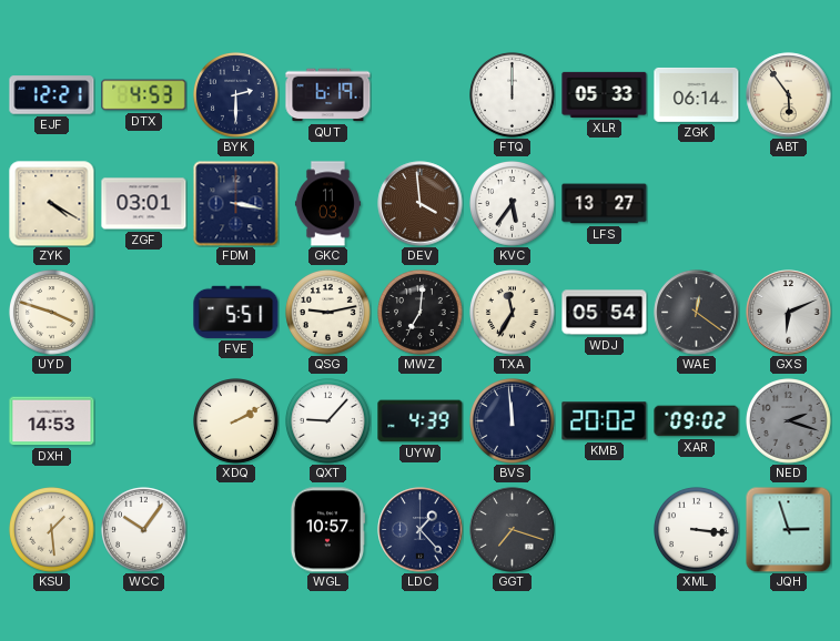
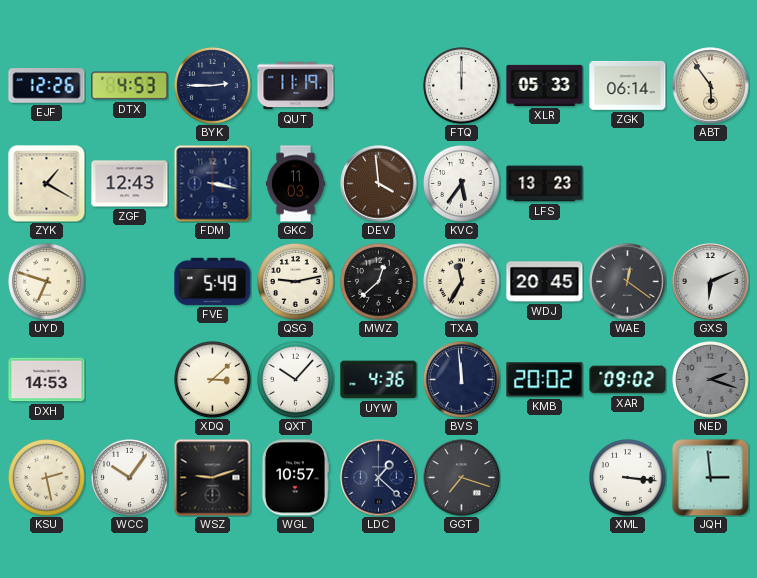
EJF: 12:21 -> 12:26 (47, 86)
BYK: 2:30 -> 2:45 (213, 86)
QUT: 6:19 -> 11:19 (296, 86)
ZYK: 4:20 -> 1:20 (47, 184)
ZGF: 03:01 -> 12:43 (130, 184)
LFS: 13:27 -> 13:23 (545, 184)
UYD: 3:48 -> 6:48 (47, 282)
FVE: 5:51 -> 5:49 (213, 281)
MWZ: 7:01 -> 12:38 (379, 282)
WDJ: 05:54 -> 20:45 (545, 282)
XDQ: 2:10 -> 3:08 (213, 380)
QXT: 9:07 -> 10:07 (296, 380)
UYW: 4:39 -> 4:36 (379, 380)
KSU: 1:29 -> 2:28 (47, 478)
WSZ: none -> 9:12 (213, 478)
LDC: 1:23 -> 1:22 (379, 478)
JQH: 2:57 -> 2:59 (710, 477)
